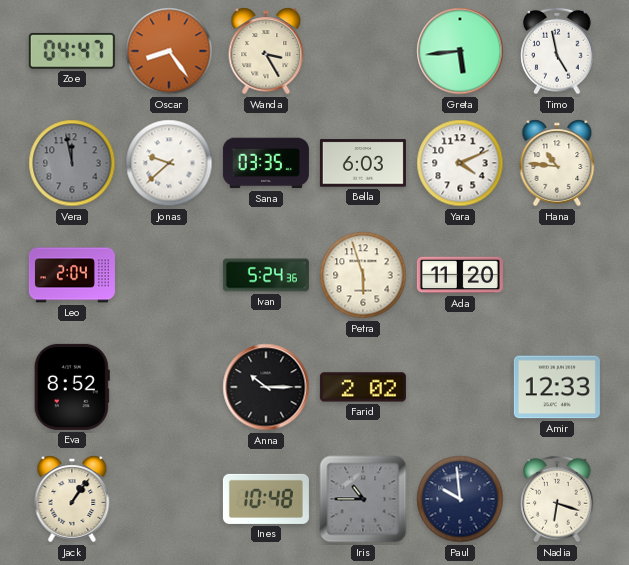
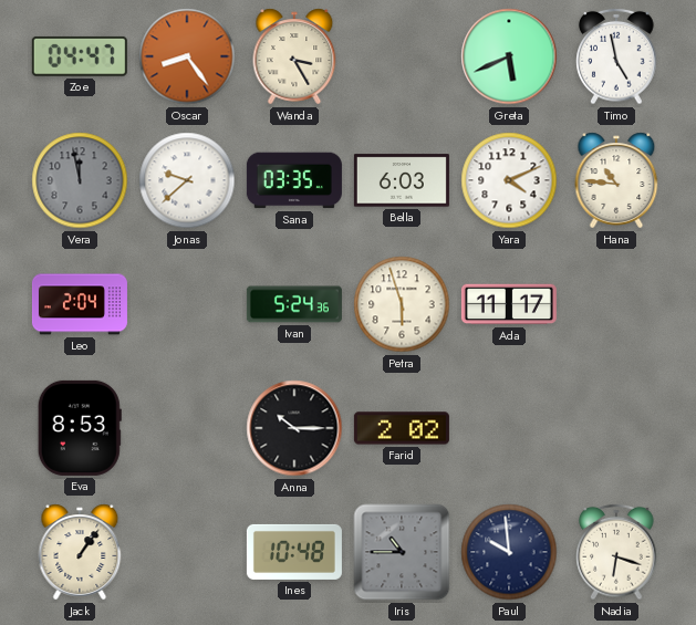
Greta: 5:44 -> 5:41 (509, 56)
Ada: 11:20 -> 11:17 (509, 304)
Eva: 8:52 -> 8:53 (80, 428)
Amir: 12:33 -> none (557, 387)
